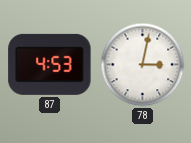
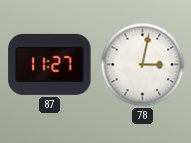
87: 4:53 -> 11:27 (50, 64)
